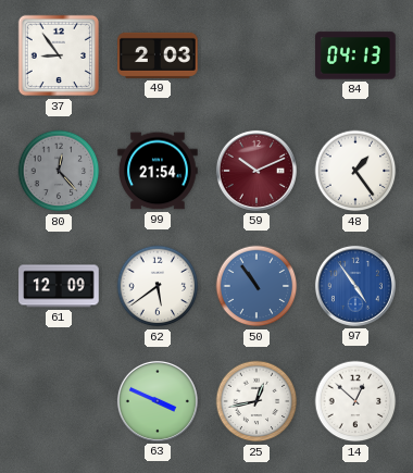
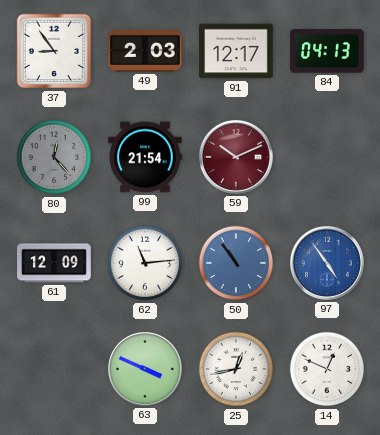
91: none -> 12:17 (236, 51)
48: 1:24 -> none (355, 171)
62: 5:39 -> 11:14 (145, 263)
14: 12:52 -> 12:49 (327, 369)
